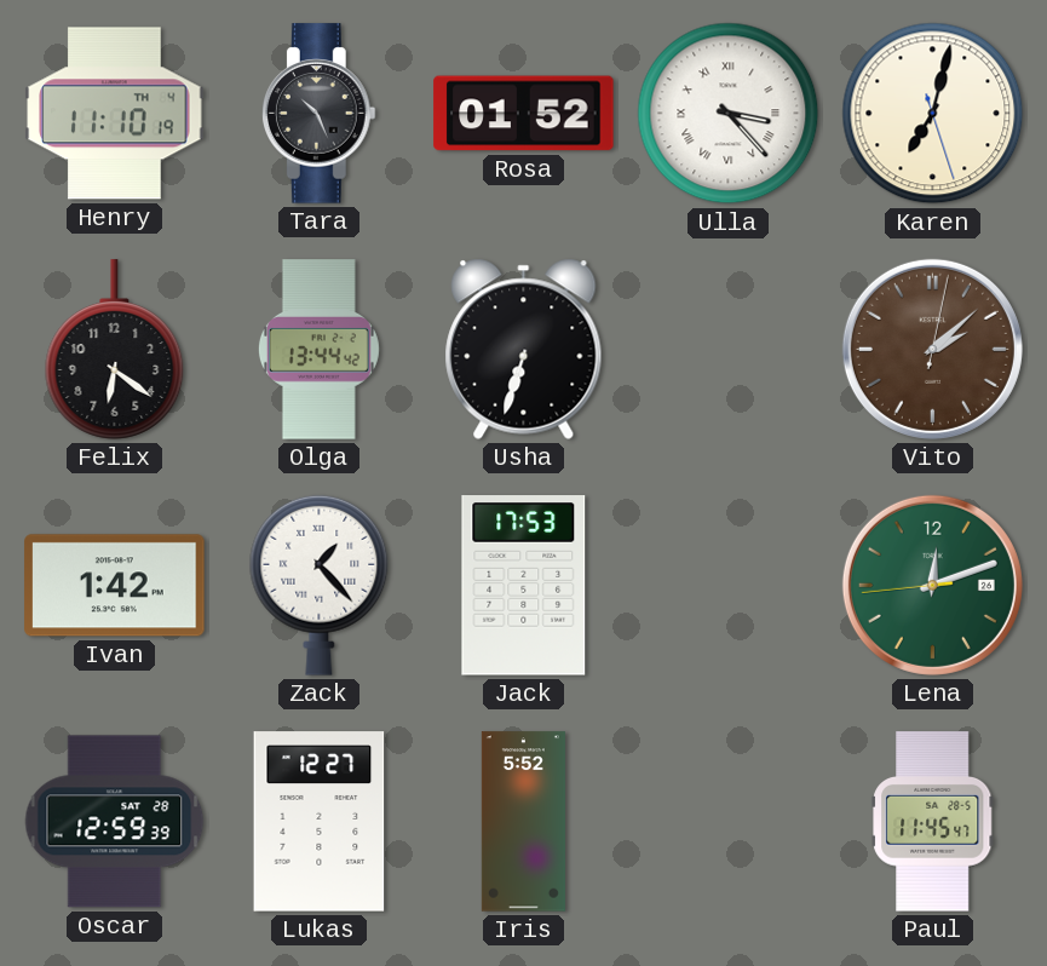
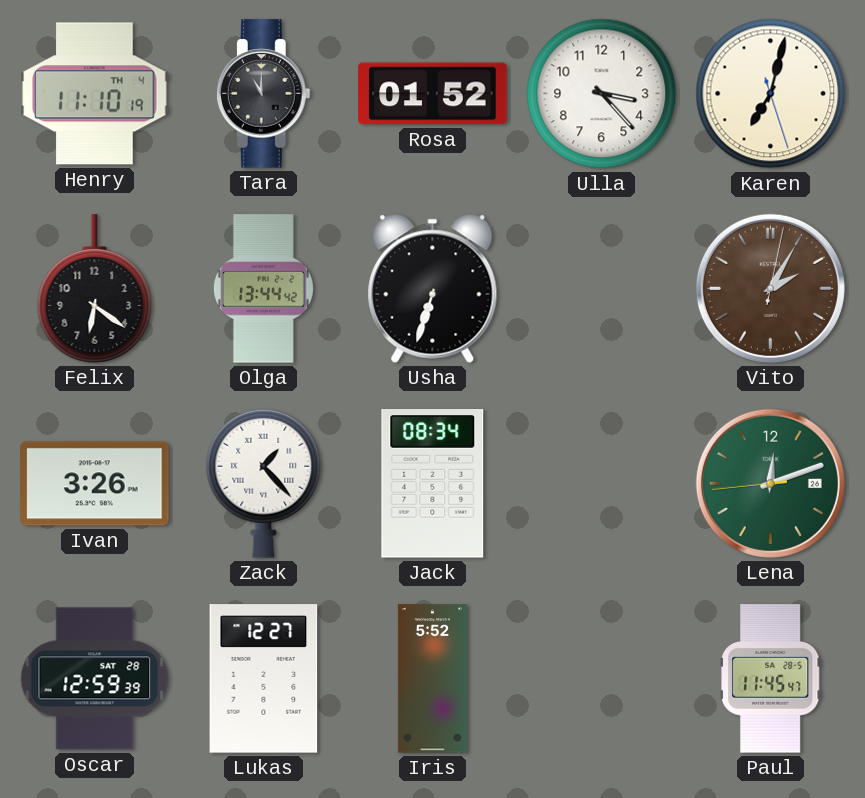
Tara: 10:26 -> 11:00 (263, 94)
Ulla numerals: Roman -> Arabic (602, 94)
Vito: 2:08 -> 2:05 (770, 288)
Ivan: 1:42 -> 3:26 (95, 484)
Jack: 17:53 -> 08:34 (433, 484)
